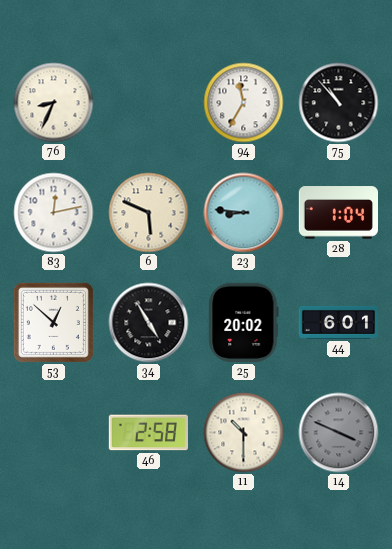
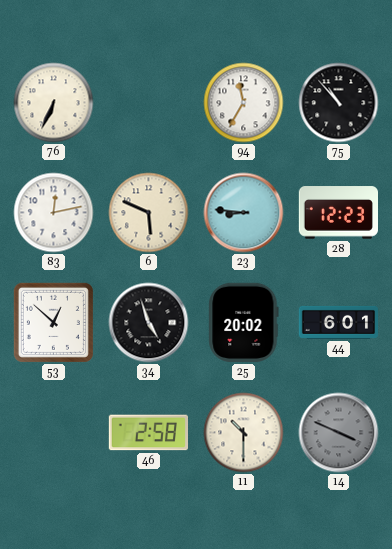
76: 8:34 -> 6:34 (54, 103)
28: 1:04 -> 12:23 (338, 213)
34: 4:55 -> 4:57 (149, 323)
